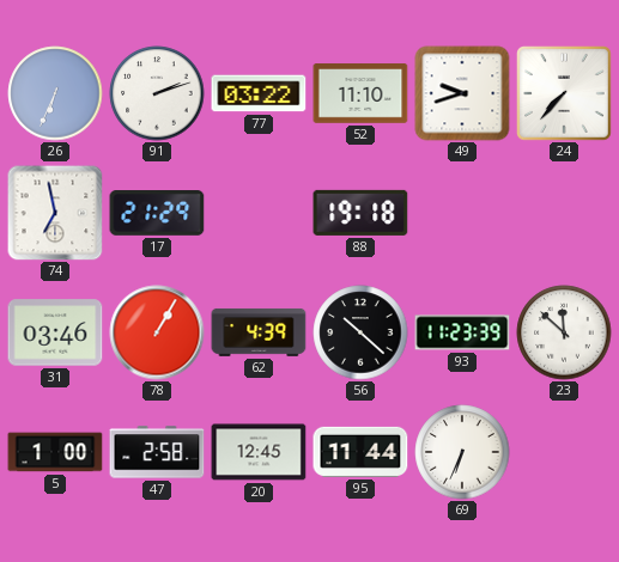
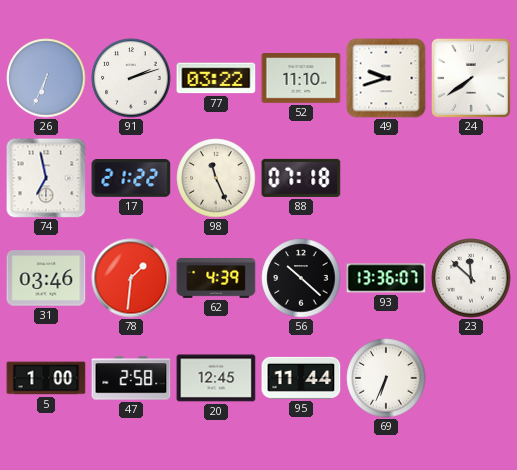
24: 7:37 -> 7:39 (472, 79)
17: 21:29 -> 21:22 (131, 179)
98: none -> 11:26 (216, 178)
88: 19:18 -> 07:18 (301, 178)
78: 1:05 -> 1:31 (131, 278)
93: 11:23 -> 13:36 (386, 278)
